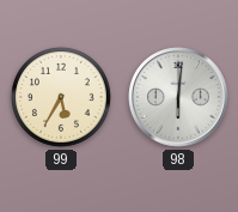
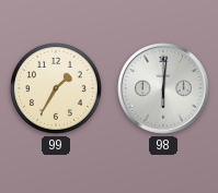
99: 5:35 -> 1:35 (56, 88)
